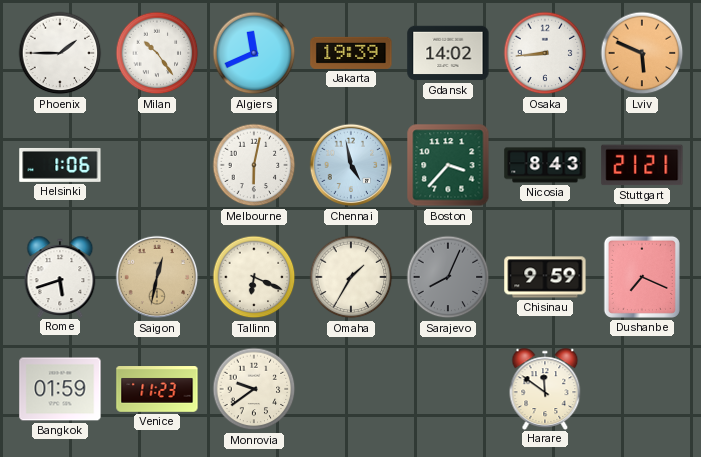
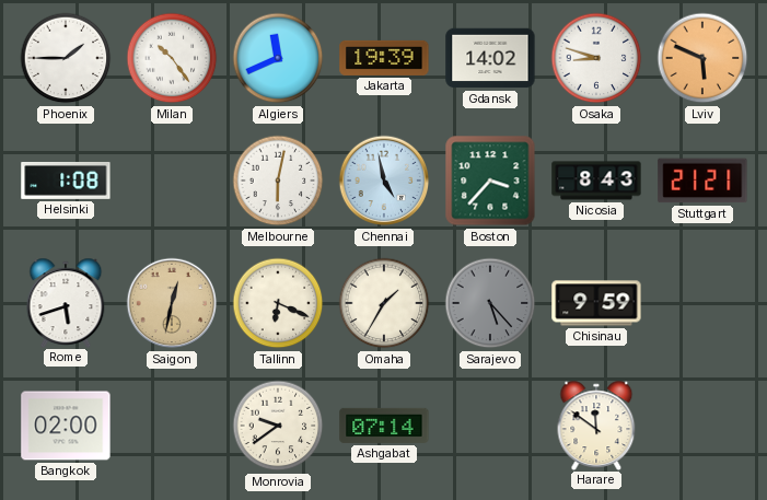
Osaka: 8:44 -> 8:48 (596, 58)
Helsinki: 1:06 -> 1:08 (66, 181)
Sarajevo: 8:04 -> 5:23 (490, 303)
Dushanbe: 7:19 -> none (642, 277)
Bangkok: 01:59 -> 02:00 (66, 426)
Venice: 11:23 -> none (157, 389)
Ashgabat: none -> 07:14 (384, 426)
